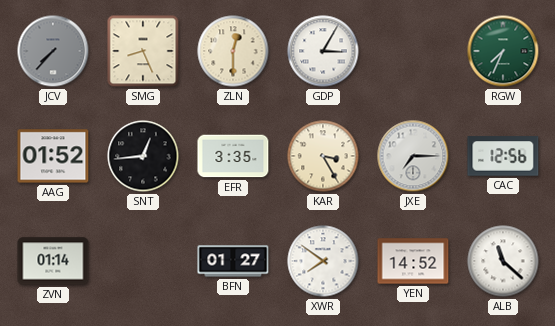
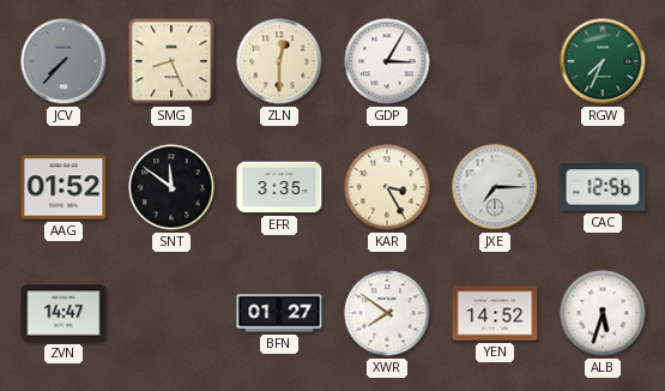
SNT: 12:44 -> 11:51 (171, 187)
ZVN: 01:14 -> 14:47 (64, 313)
ALB: 11:22 -> 5:33 (603, 313)
